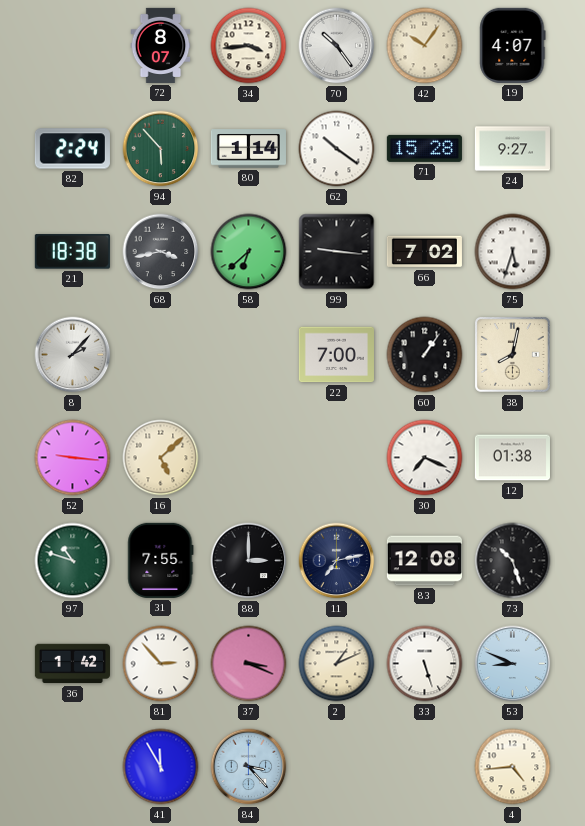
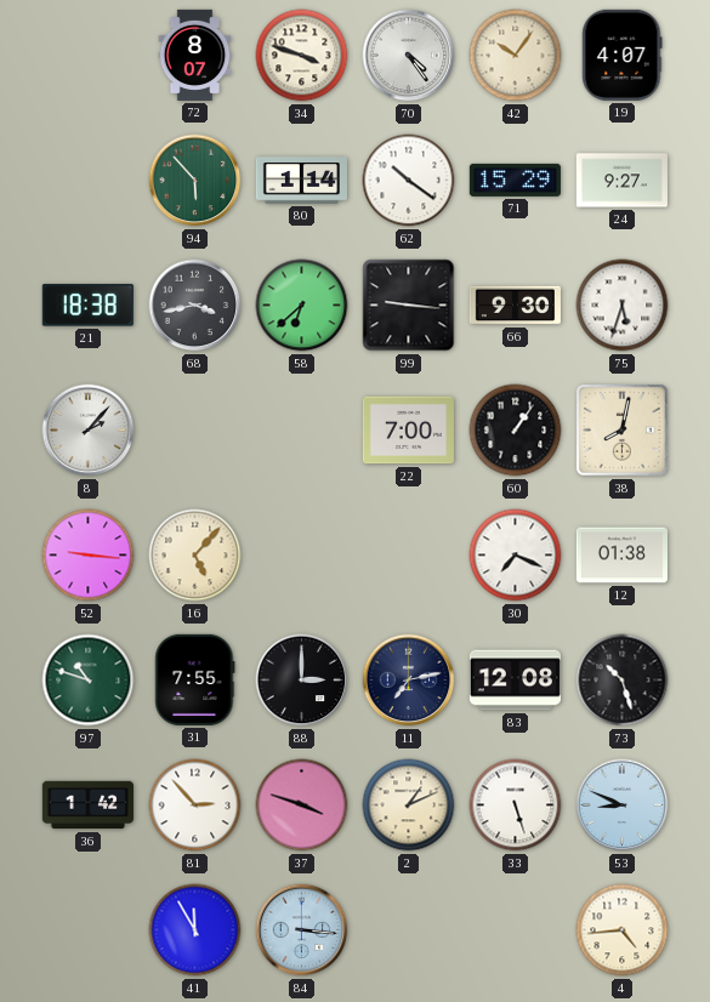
34: 3:44 -> 3:48 (302, 56)
70: 10:24 -> 4:24 (409, 56)
82: 2:24 -> none (72, 149)
71: 15:28 -> 15:29 (515, 180)
66: 7:02 -> 9:30 (515, 306)
16: 5:08 -> 5:07 (195, 556)
37: 3:19 -> 3:48 (302, 805)
84: 3:23 -> 3:16 (302, 930)
